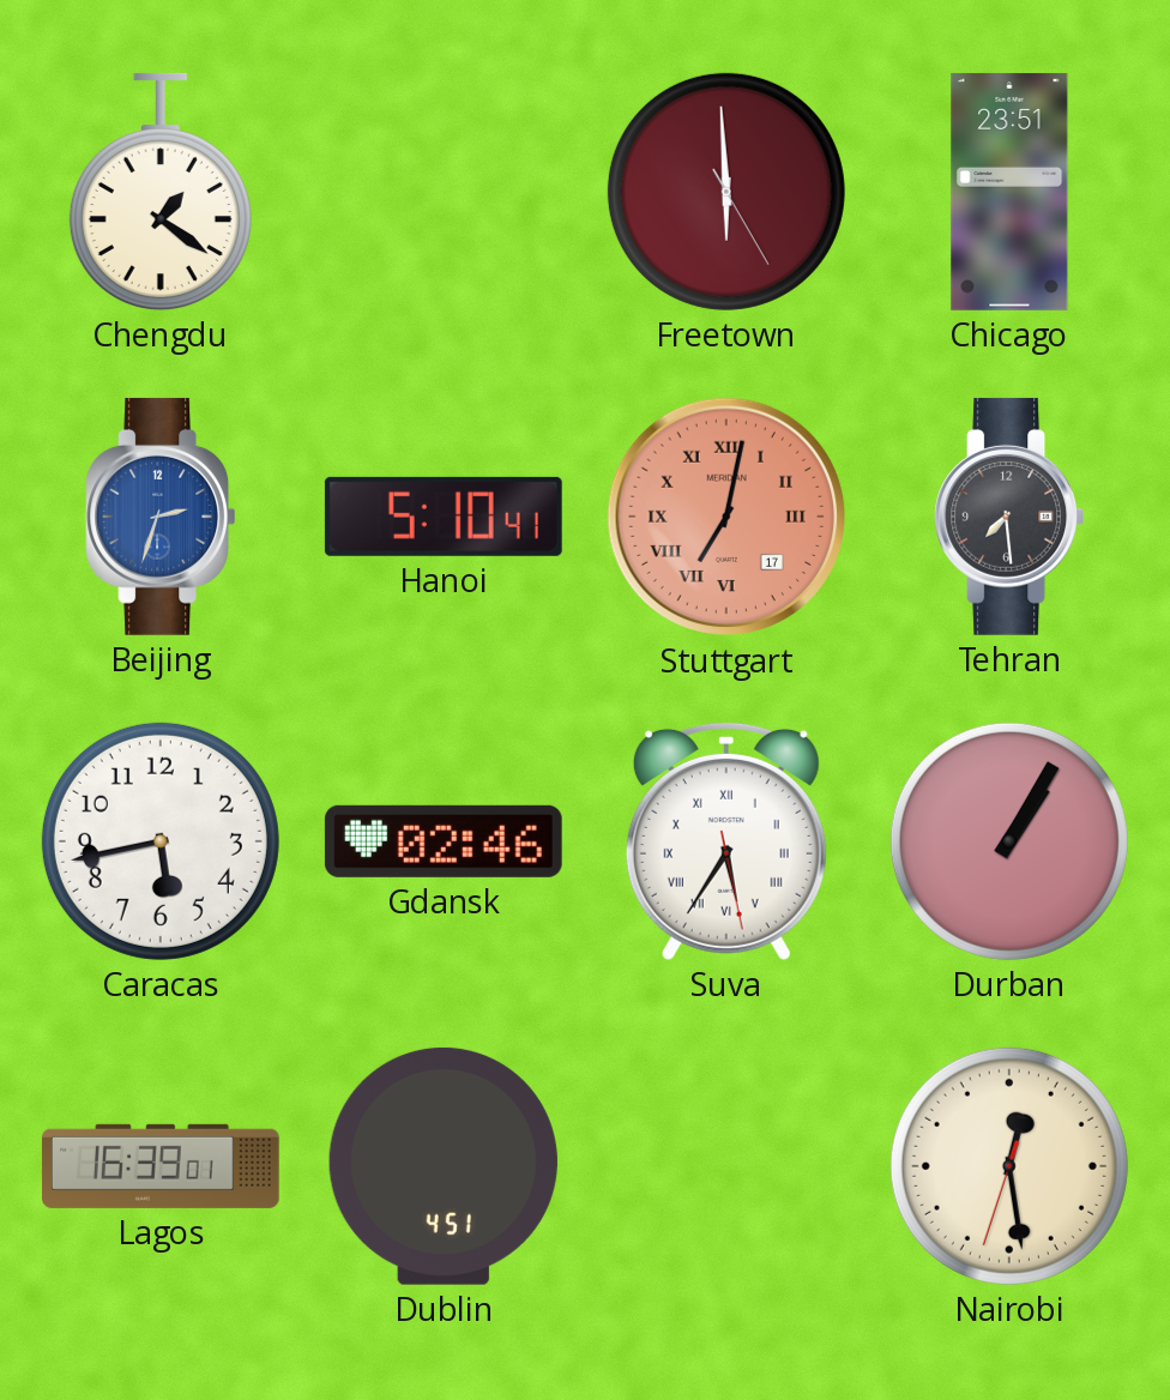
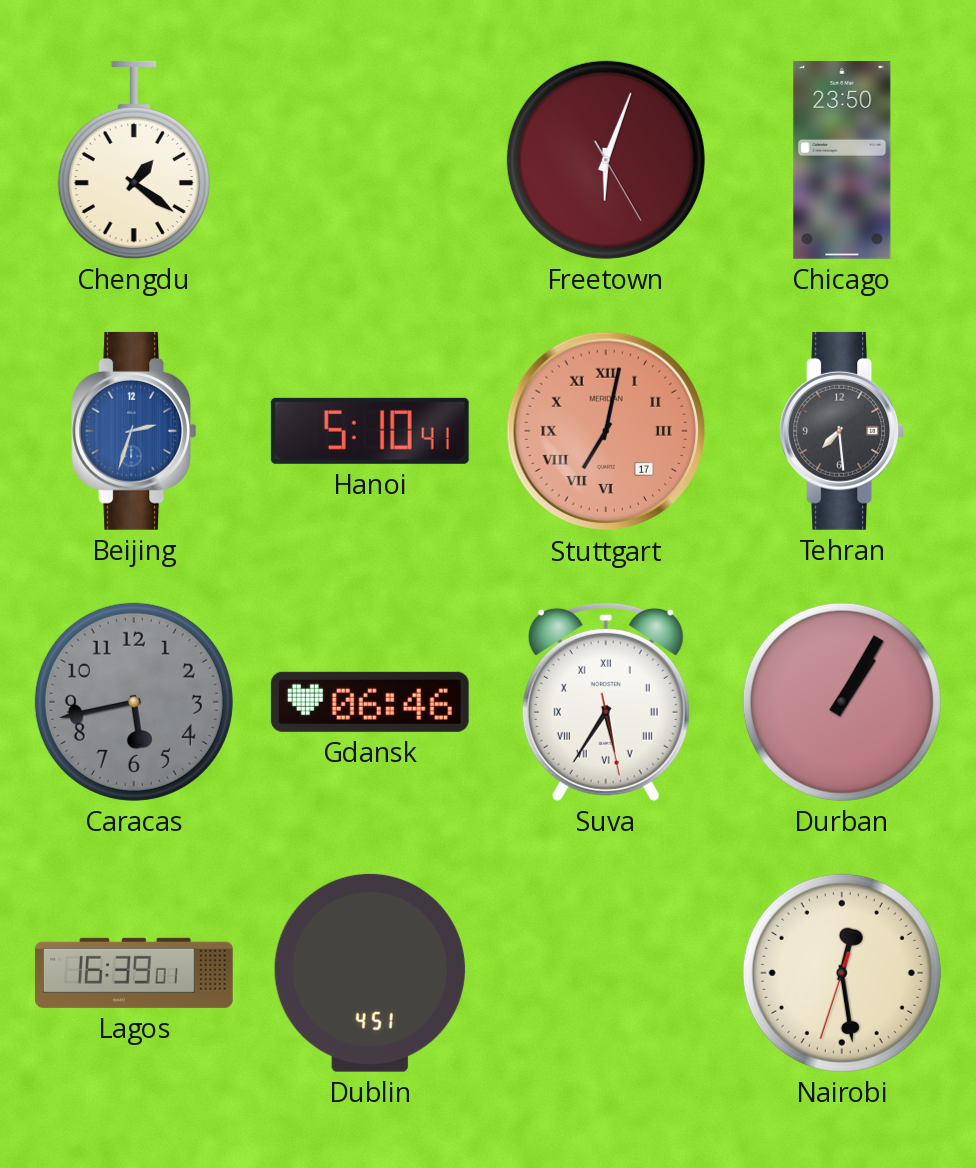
Freetown: 5:59 -> 6:03 (606, 160)
Chicago: 23:51 -> 23:50 (842, 160)
Caracas dial: white -> grey (134, 702)
Gdansk: 02:46 -> 06:46 (370, 702)
